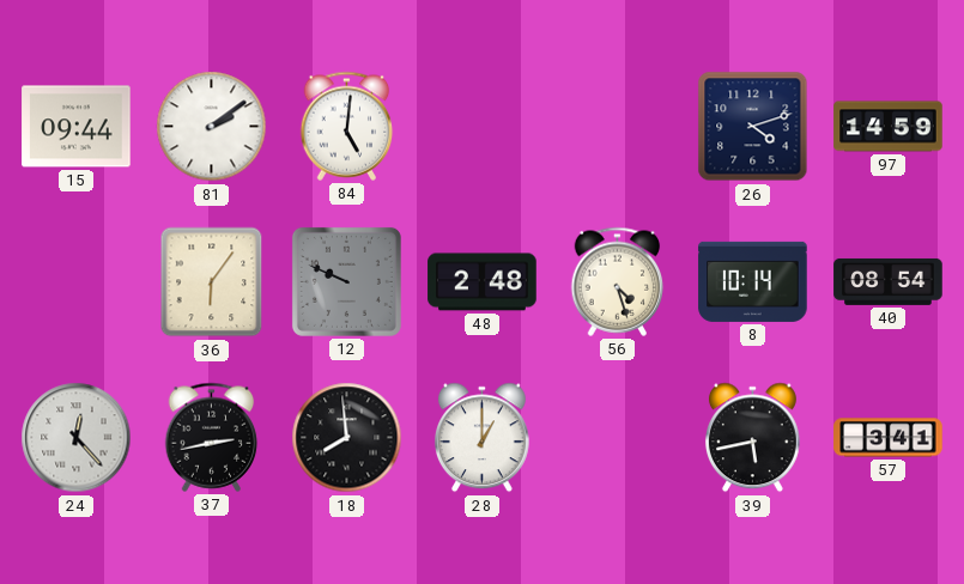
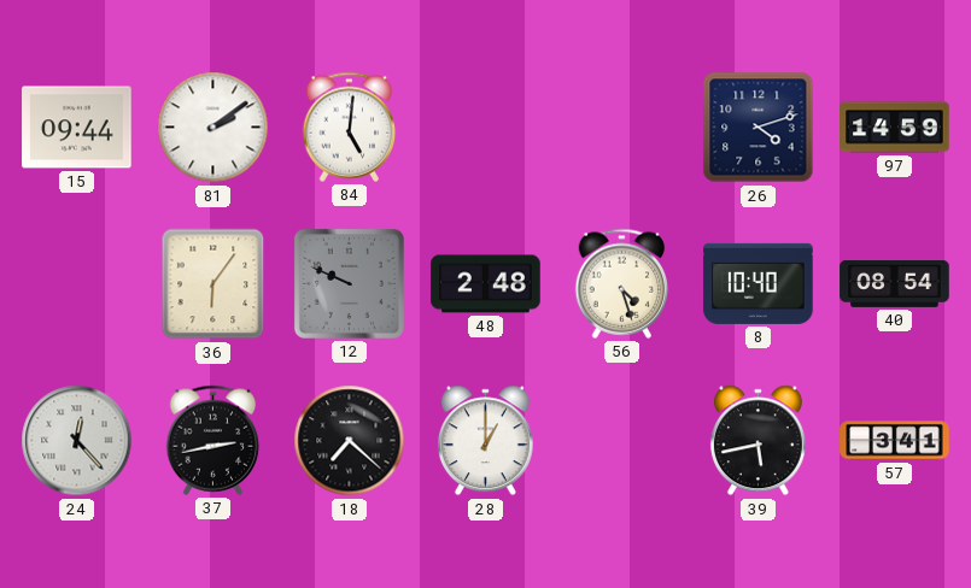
8: 10:14 -> 10:40 (759, 283)
18: 7:59 -> 7:22 (350, 441)
